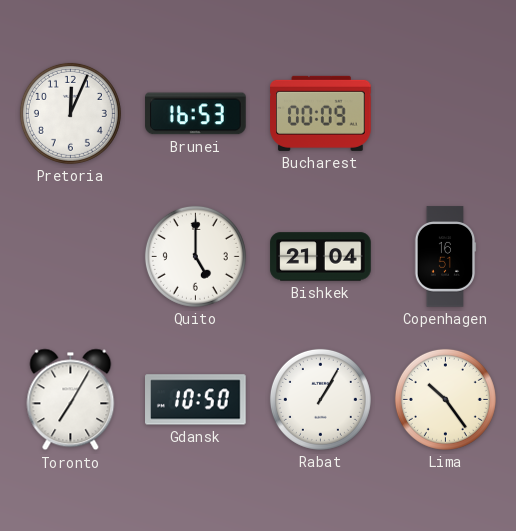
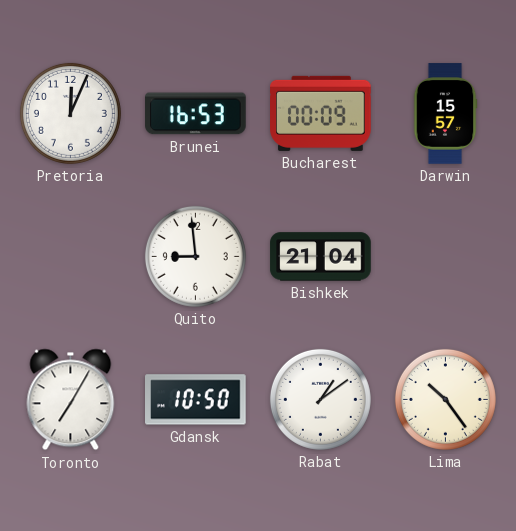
Darwin: none -> 15:57 (445, 114)
Quito: 5:00 -> 8:59 (195, 256)
Copenhagen: 16:51 -> none (445, 257)
Rabat: 1:05 -> 1:09 (320, 399)
